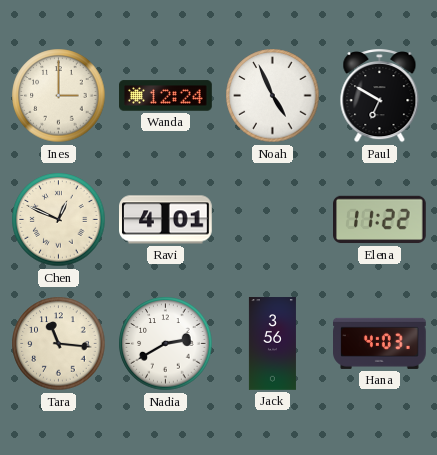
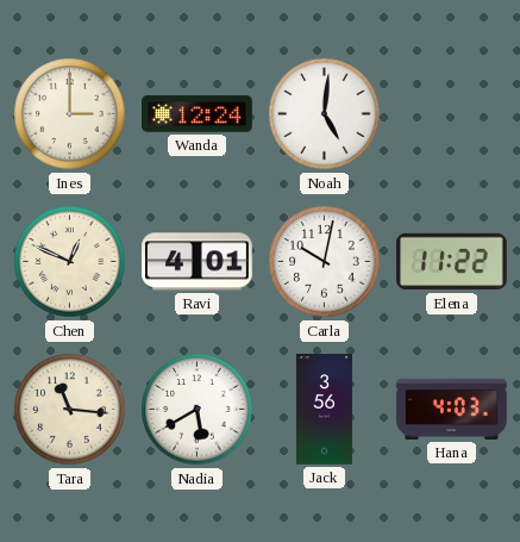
Noah: 4:56 -> 5:01 (325, 114)
Paul: 6:50 -> none (380, 96)
Carla: none -> 10:02 (325, 262)
Nadia: 2:40 -> 5:40 (198, 410)
